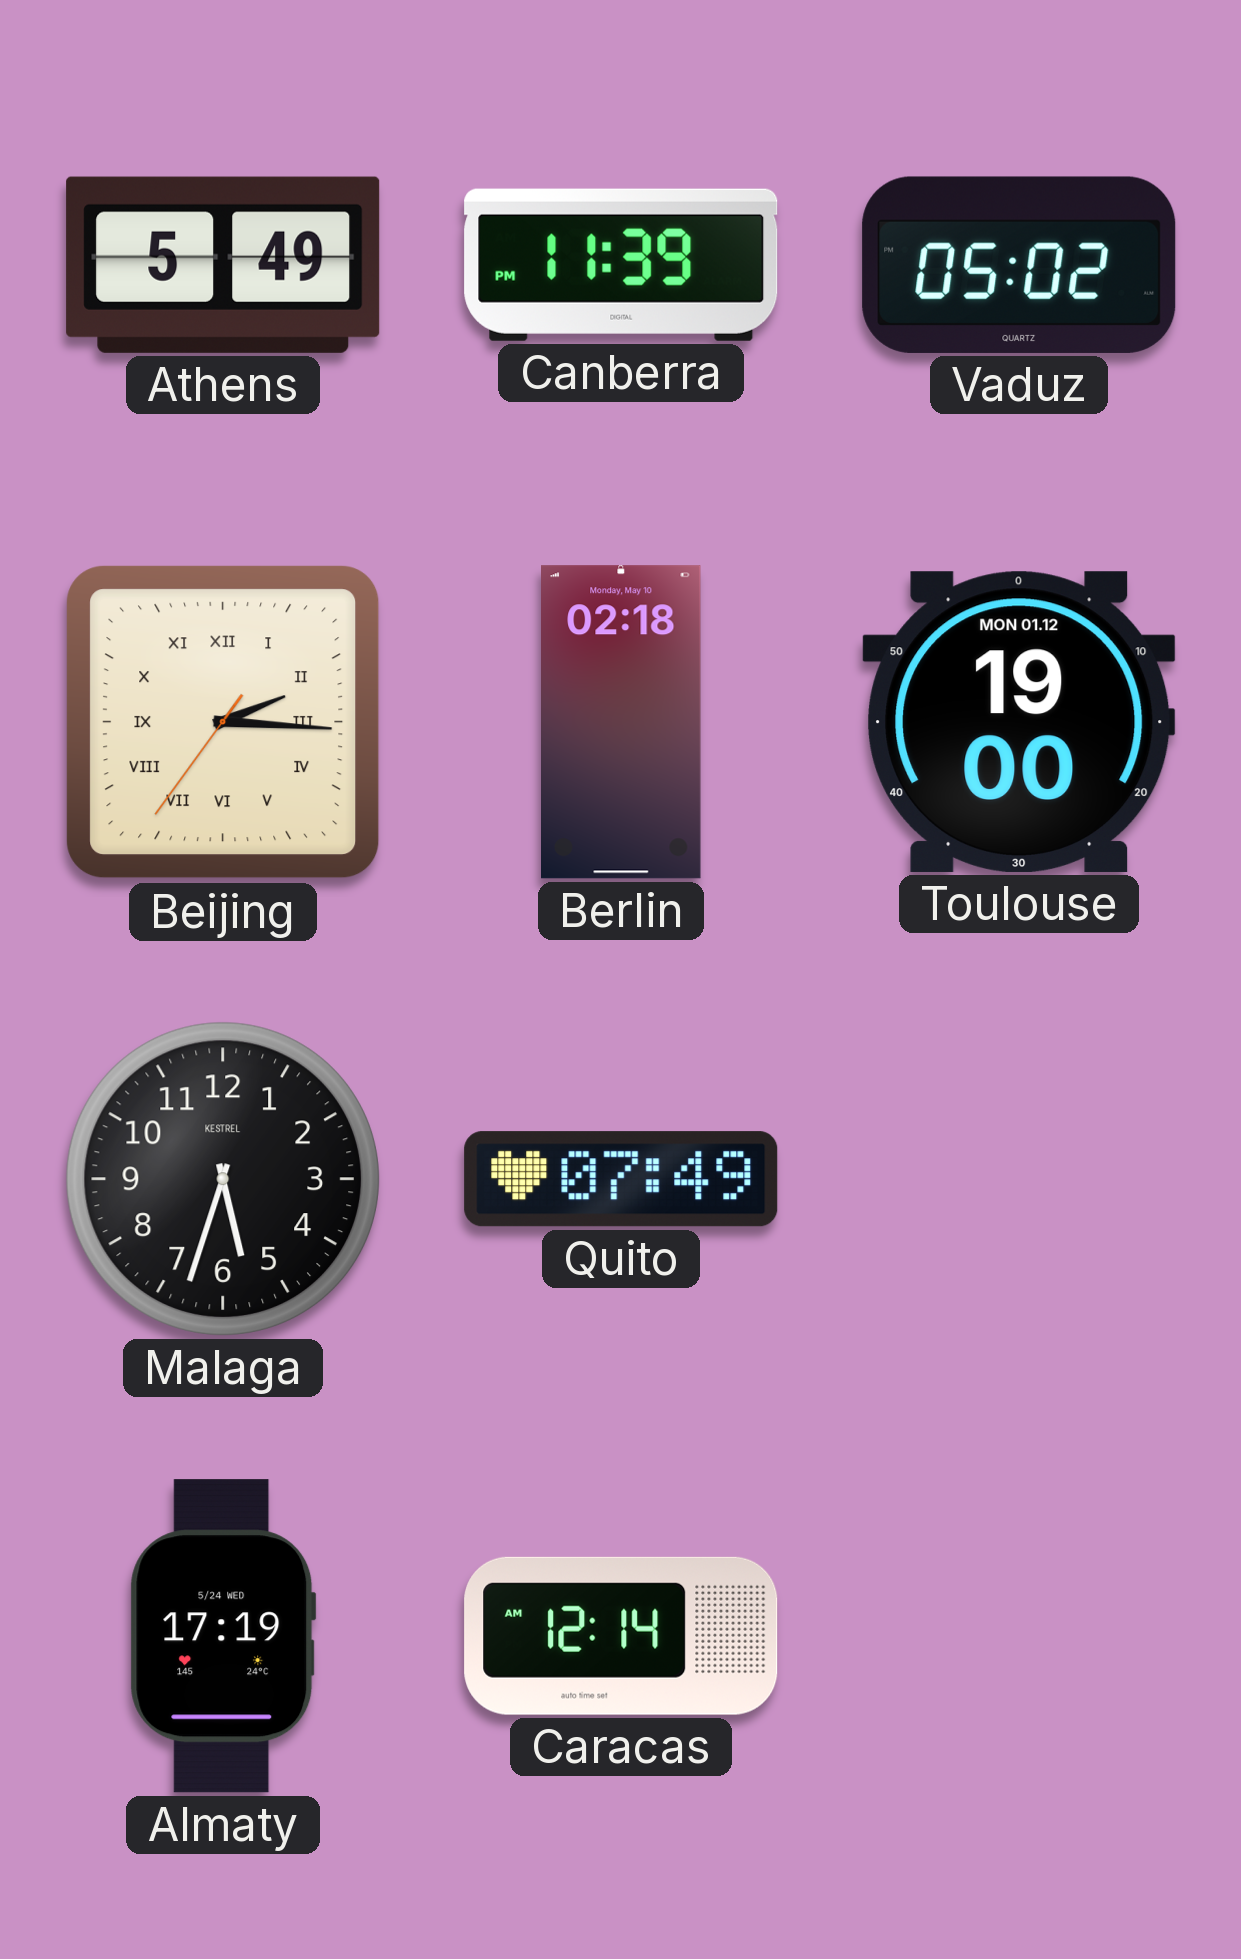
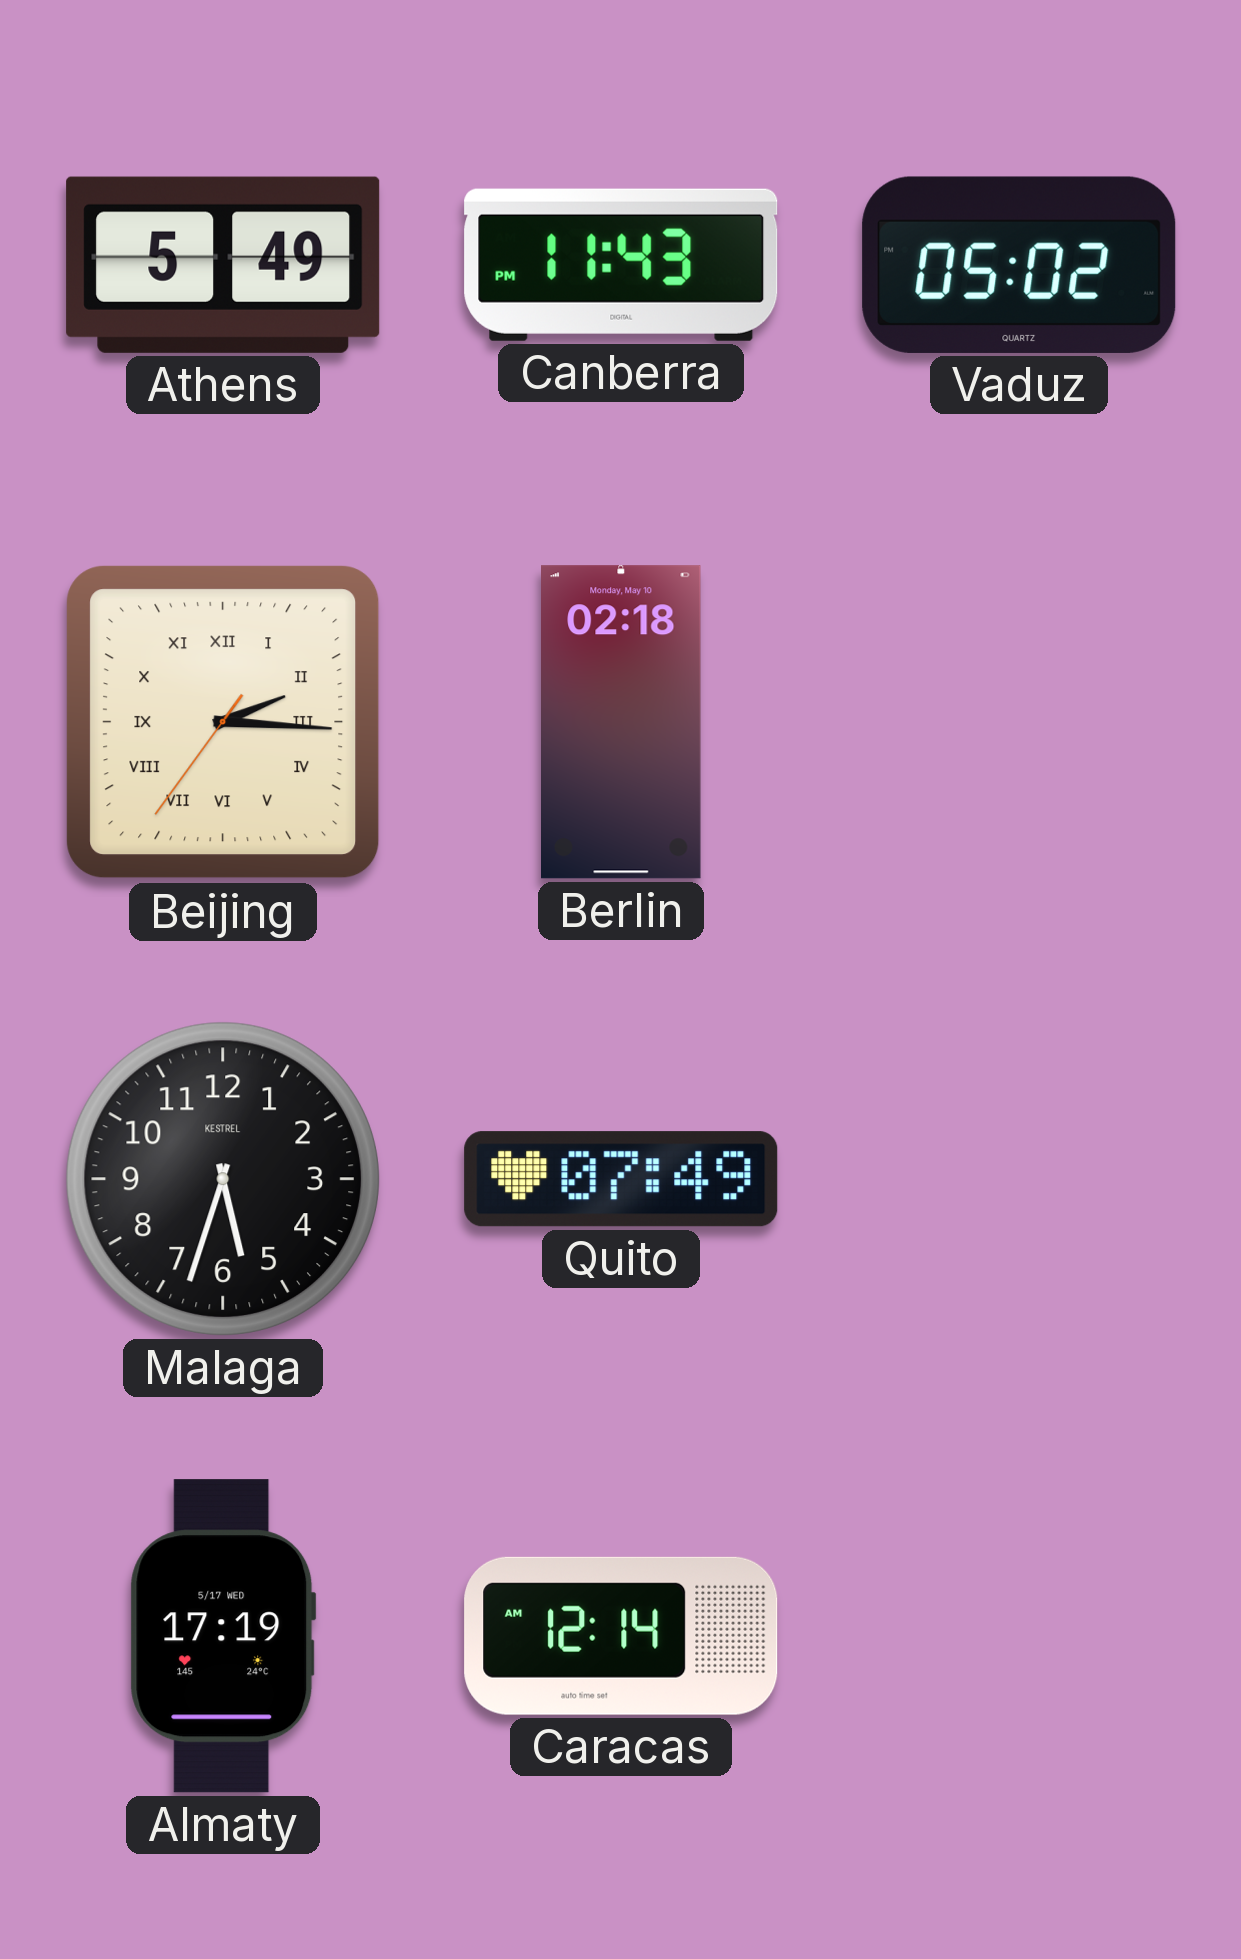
Canberra: 11:39 -> 11:43 (621, 265)
Toulouse: 19:00 -> none (1019, 722)
Almaty date: 5/24 WED -> 5/17 WED (223, 1636)
